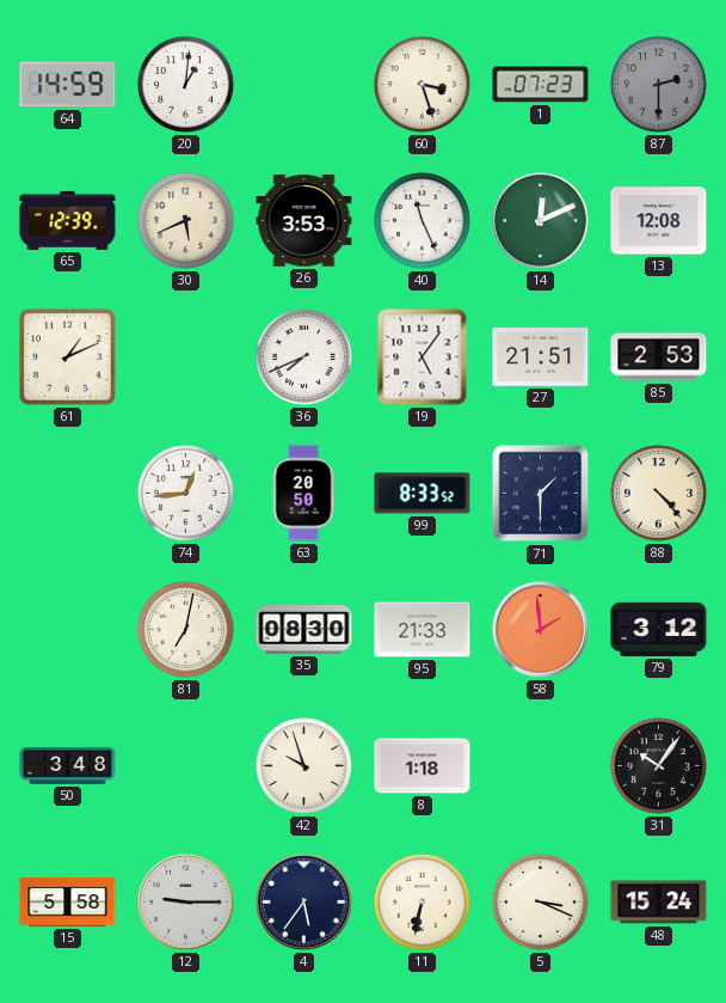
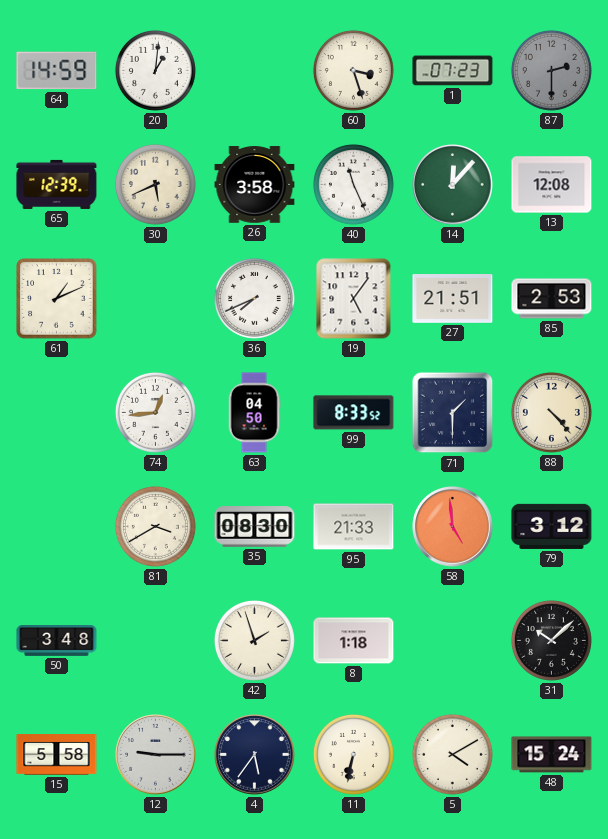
26: 3:53 -> 3:58 (255, 185)
14: 12:11 -> 12:07 (453, 185)
63: 20:50 -> 04:50 (254, 413)
81: 7:02 -> 3:40 (155, 526)
58: 1:59 -> 4:59 (453, 527)
42: 9:57 -> 1:57 (254, 640)
31: 10:06 -> 10:08 (551, 640)
5: 3:19 -> 4:10 (452, 754)
